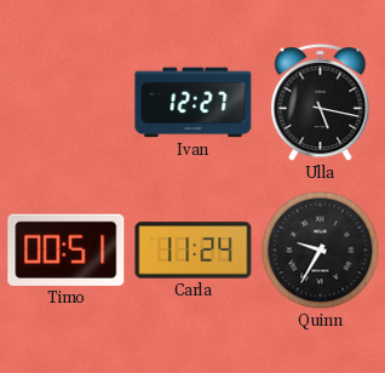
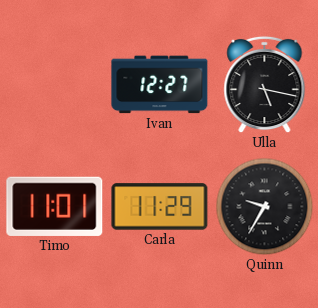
Timo: 00:51 -> 11:01 (55, 206)
Carla: 11:24 -> 11:29 (160, 207)
